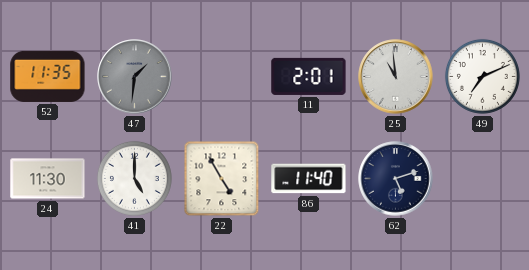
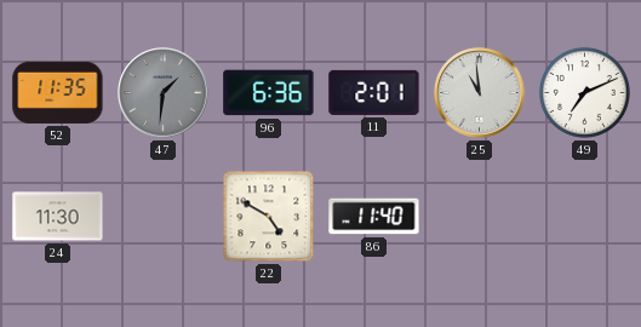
96: none -> 6:36 (269, 93)
41: 5:00 -> none (134, 178)
22: 4:55 -> 4:50 (269, 217)
62: 5:12 -> none (396, 179)
